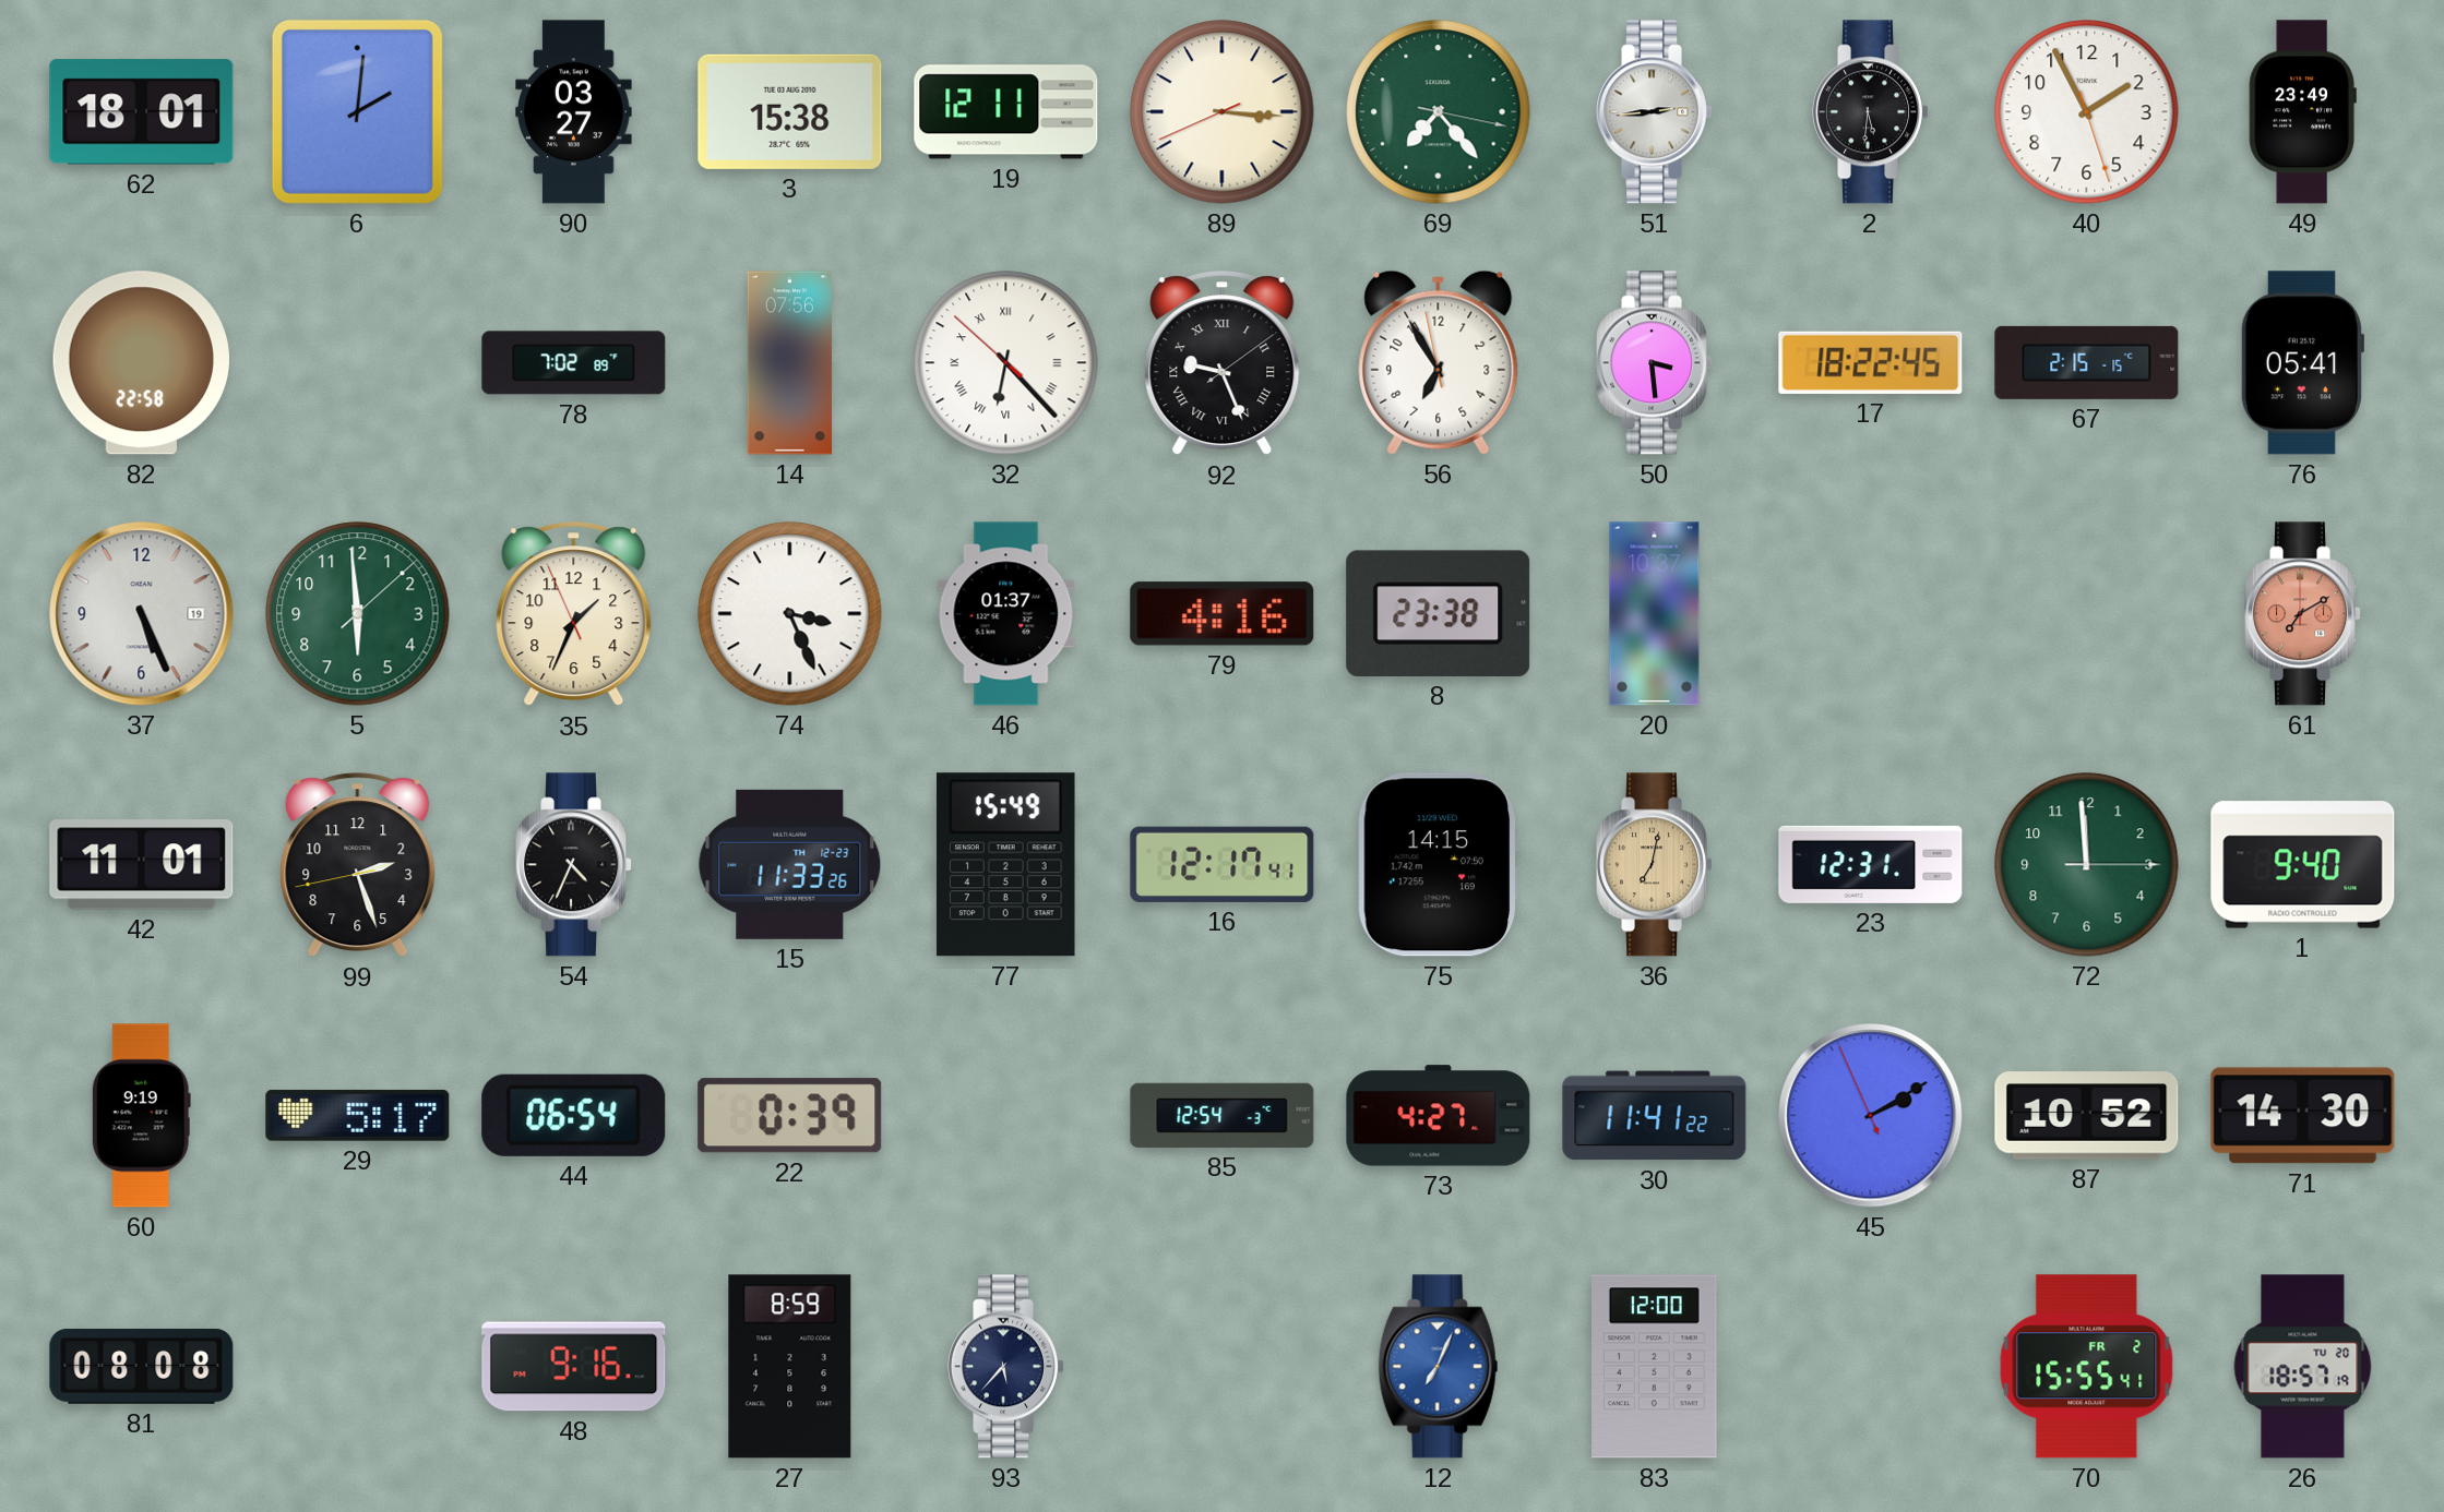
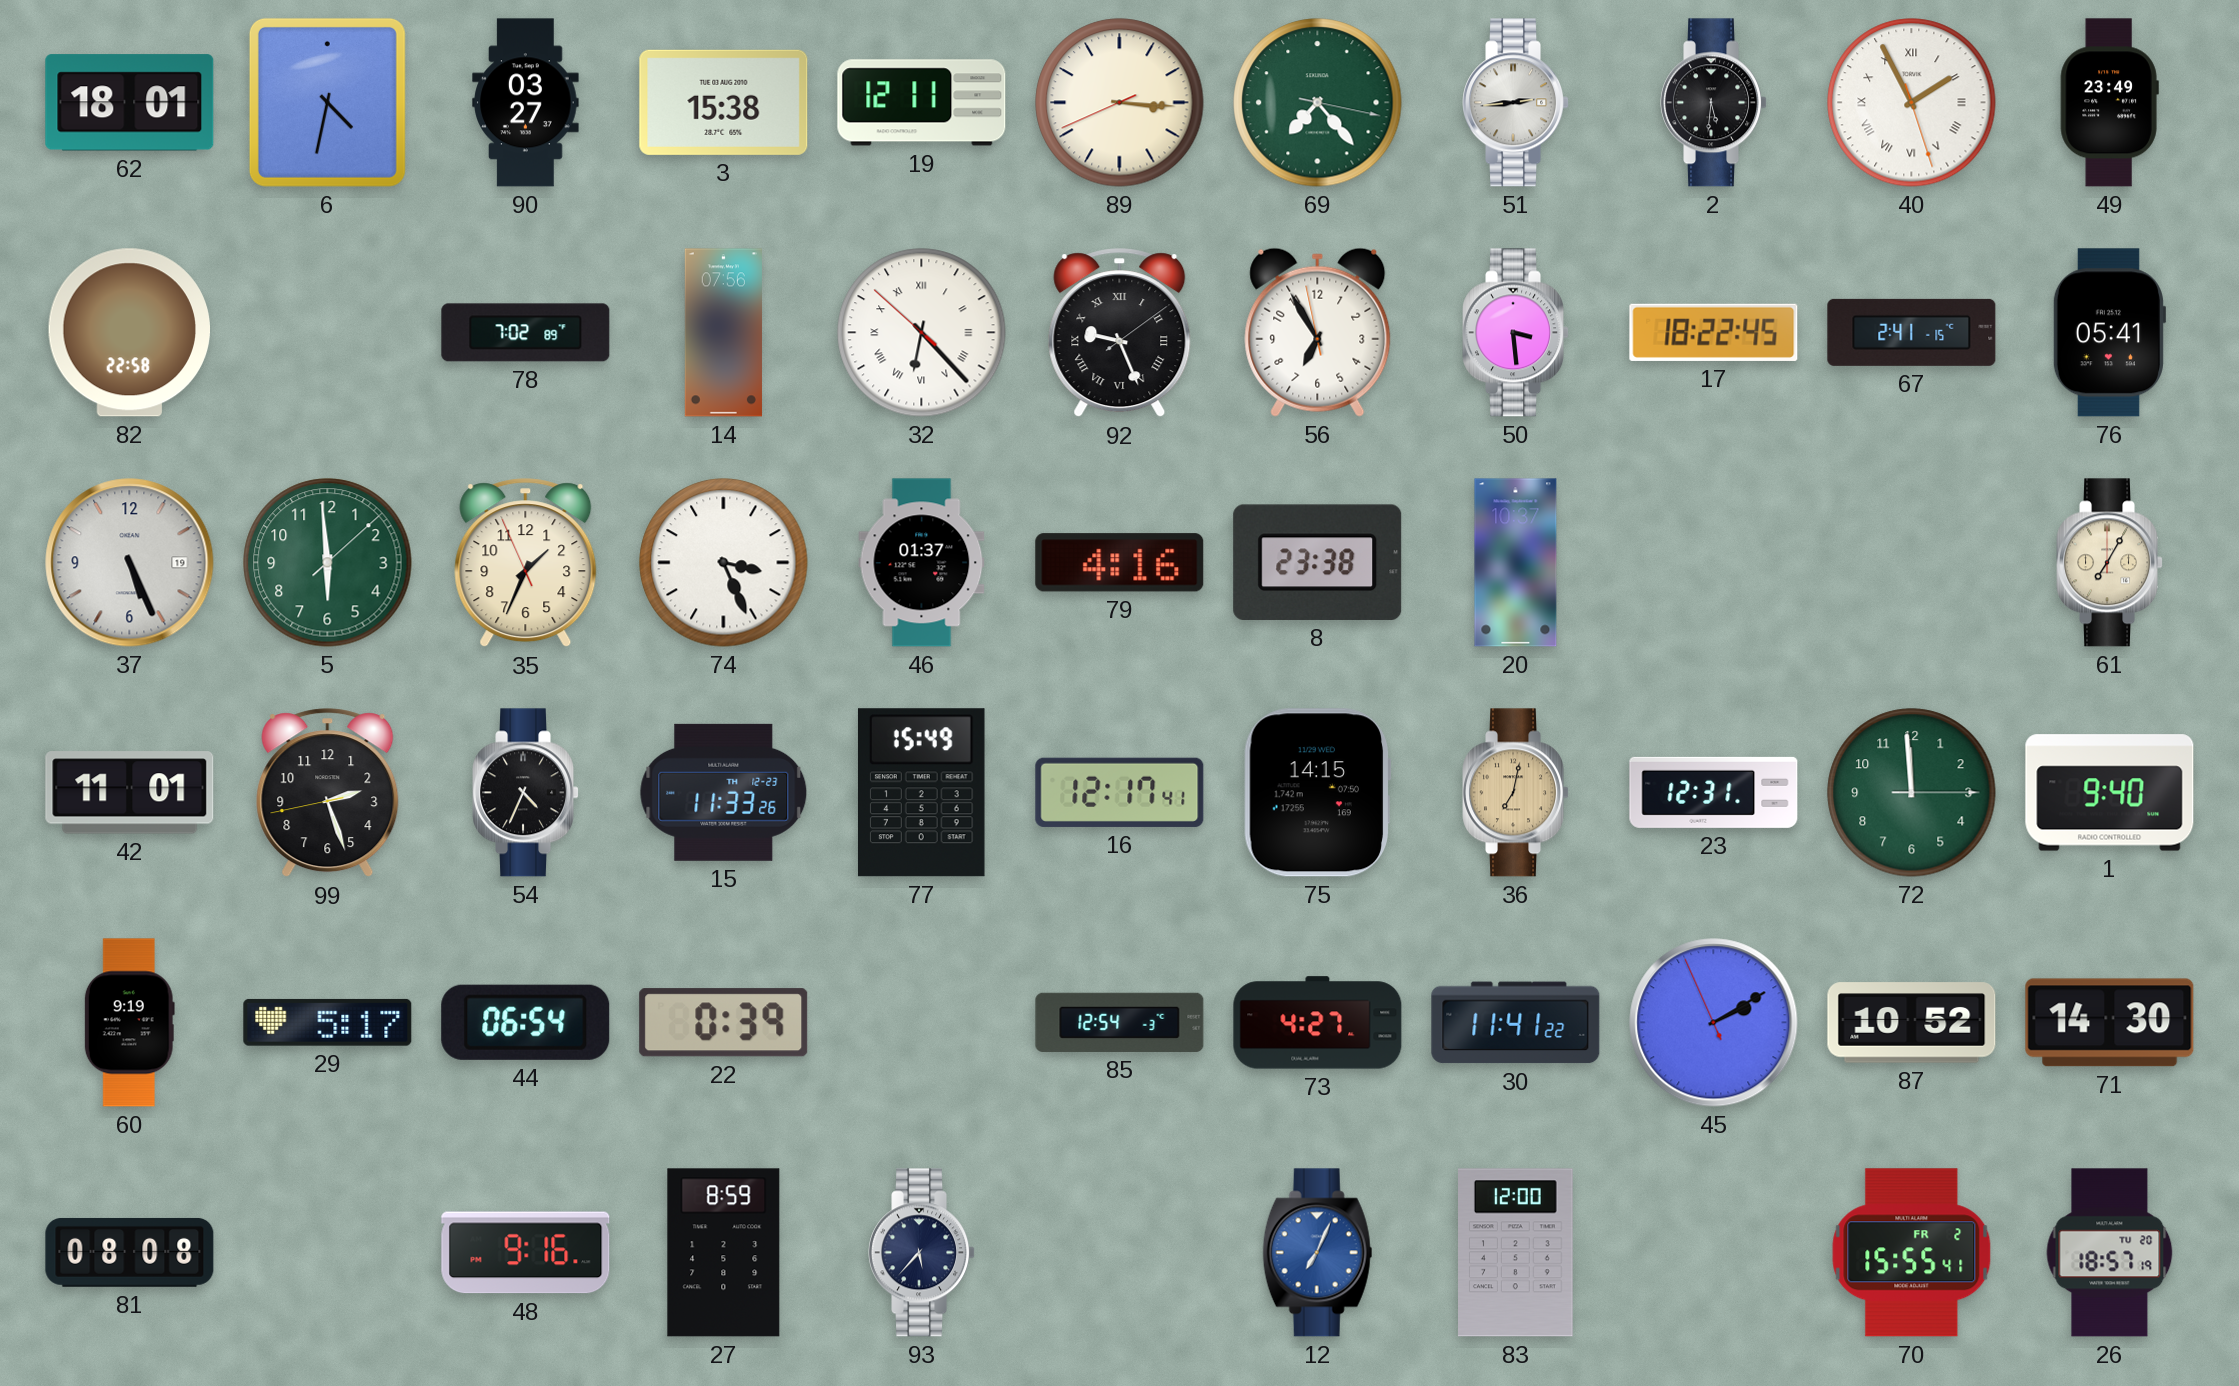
6: 2:01 -> 4:32 (327, 102)
40 numerals: Arabic -> Roman (1912, 103)
67: 2:15 -> 2:41 (1912, 332)
61: 7:10 -> 7:05 (2110, 563)
61 dial: salmon -> cream (2110, 563)
